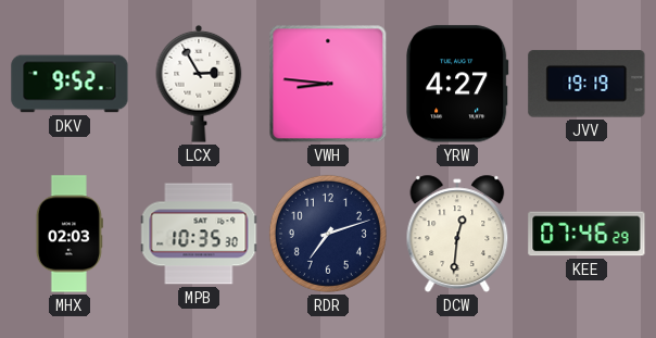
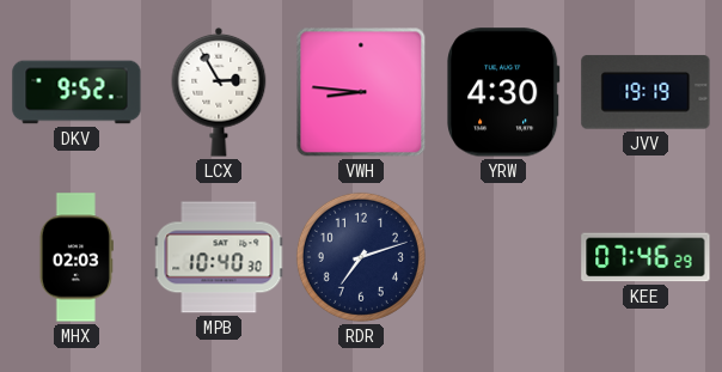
YRW: 4:27 -> 4:30 (504, 92)
MPB: 10:35 -> 10:40 (219, 257)
DCW: 12:31 -> none (457, 234)
